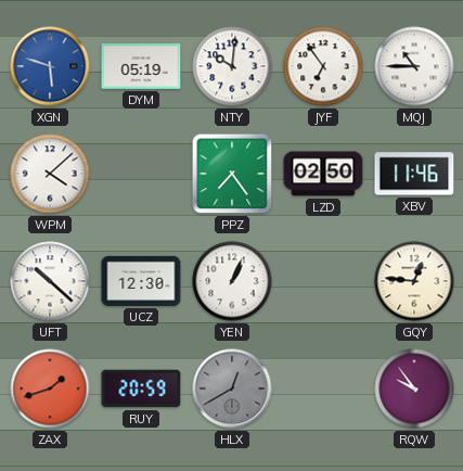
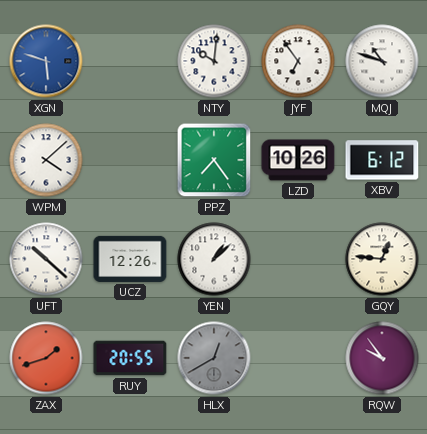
DYM: 05:19 -> none (141, 66)
MQJ: 10:45 -> 10:48 (382, 61)
LZD: 02:50 -> 10:26 (298, 160)
XBV: 11:46 -> 6:12 (382, 160)
UCZ: 12:30 -> 12:26 (130, 259)
YEN: 1:04 -> 1:08 (214, 259)
RUY: 20:59 -> 20:55 (130, 358)
